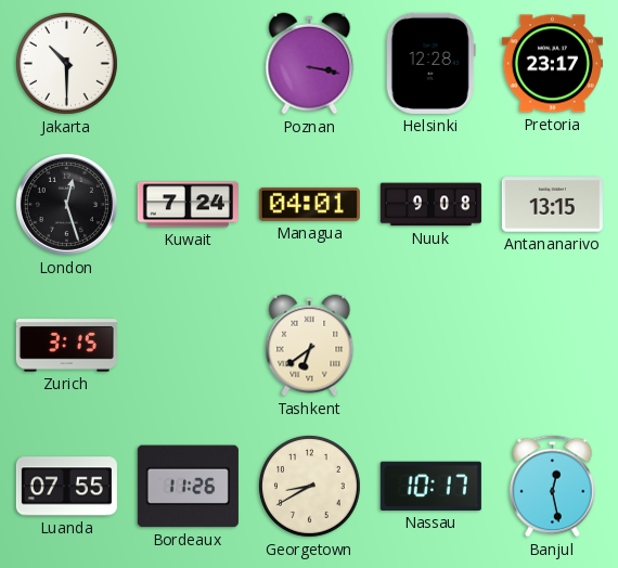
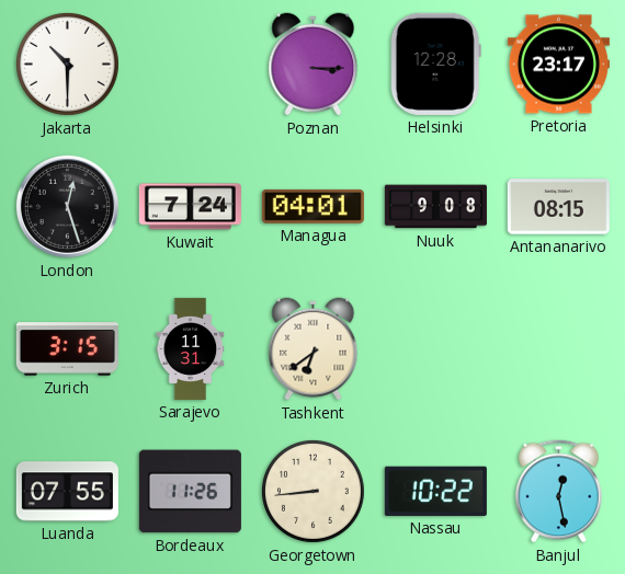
Poznan: 3:17 -> 3:15 (314, 65)
Antananarivo: 13:15 -> 08:15 (558, 207)
Sarajevo: none -> 11:31 (191, 348)
Georgetown: 8:40 -> 8:44 (312, 491)
Nassau: 10:17 -> 10:22 (435, 491)
